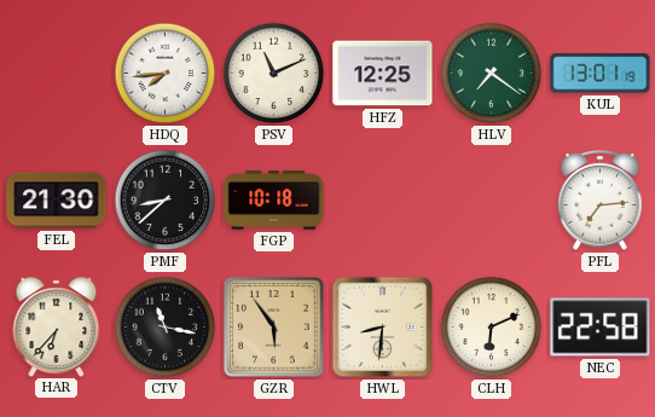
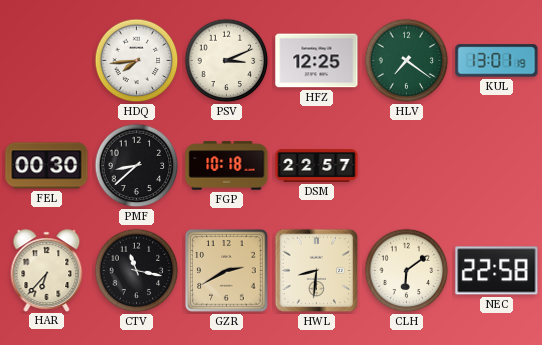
PSV: 11:11 -> 3:11 (227, 61)
FEL: 21:30 -> 00:30 (47, 166)
DSM: none -> 22:57 (317, 166)
PFL: 7:14 -> none (599, 199)
GZR: 5:54 -> 2:40 (227, 271)
CLH: 6:11 -> 6:09 (407, 271)
